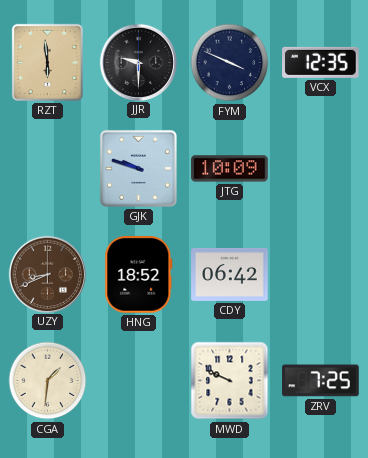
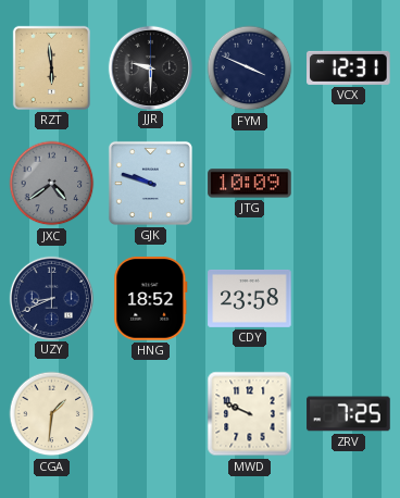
VCX: 12:35 -> 12:31 (349, 67)
JXC: none -> 4:39 (52, 184)
UZY dial: brown -> navy (51, 298)
CDY: 06:42 -> 23:58 (250, 298)
